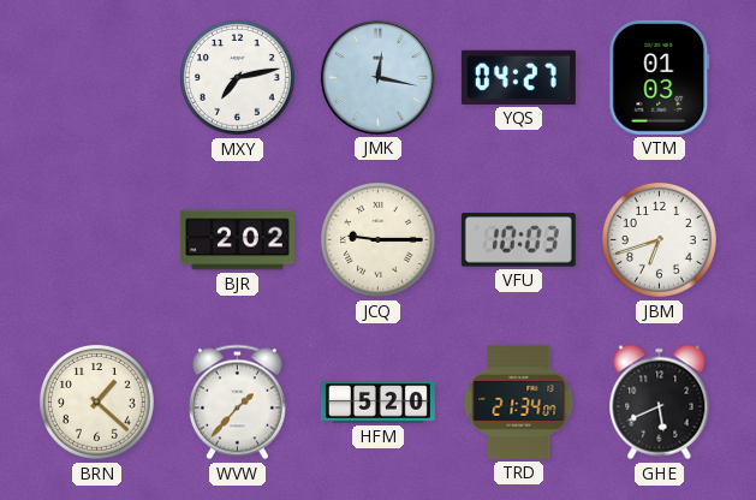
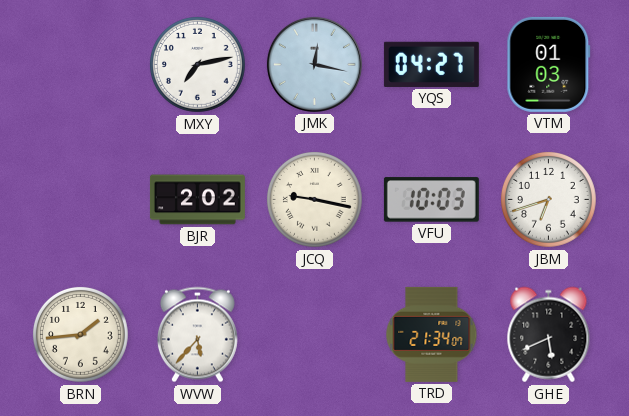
JCQ: 9:15 -> 9:17 (314, 199)
BRN: 1:22 -> 1:44 (80, 334)
WVW: 1:37 -> 5:37 (197, 335)
HFM: 5:20 -> none (377, 403)
